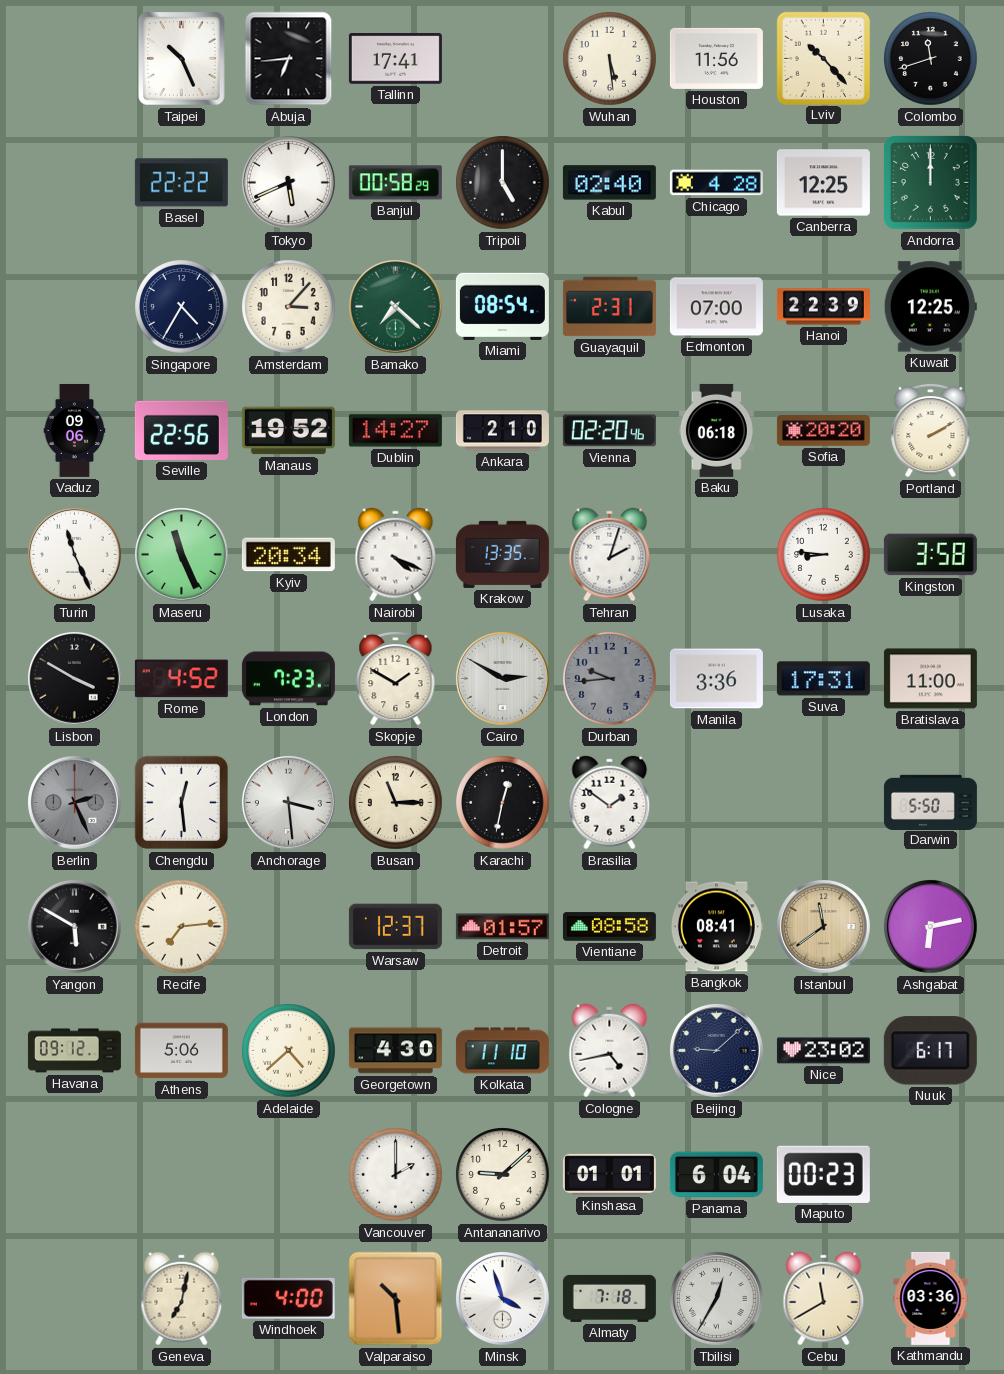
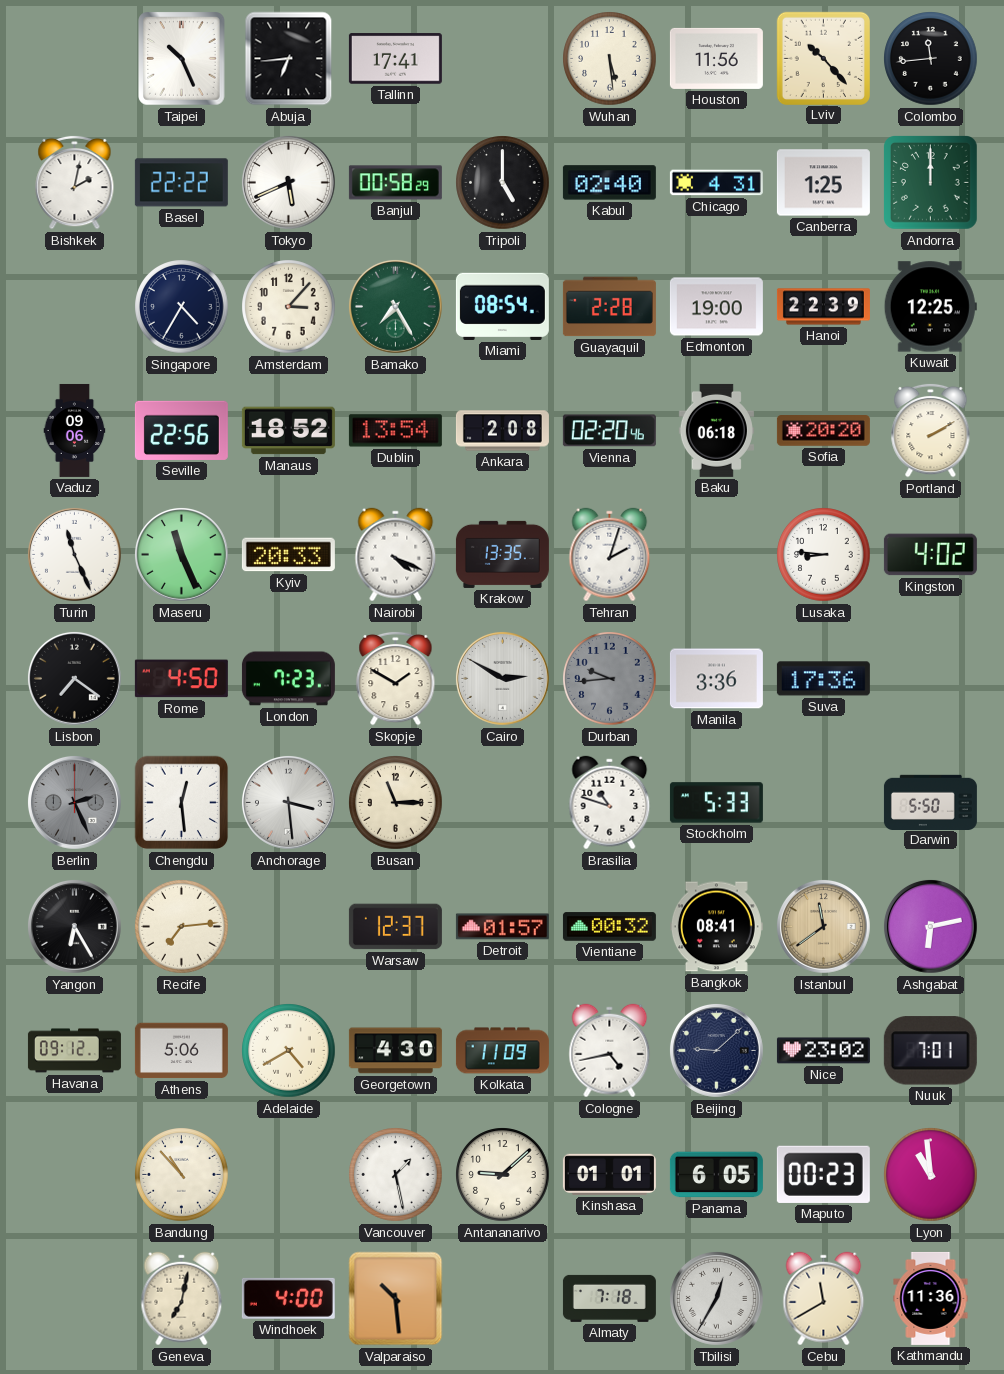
Colombo: 11:42 -> 11:44 (931, 59)
Bishkek: none -> 2:02 (75, 182)
Chicago: 4:28 -> 4:31 (716, 183)
Canberra: 12:25 -> 1:25 (823, 183)
Bamako: 7:22 -> 7:25 (396, 307)
Guayaquil: 2:31 -> 2:28 (609, 307)
Edmonton: 07:00 -> 19:00 (716, 307)
Manaus: 19:52 -> 18:52 (288, 431)
Dublin: 14:27 -> 13:54 (395, 431)
Ankara: 2:10 -> 2:08 (502, 431)
Kyiv: 20:34 -> 20:33 (288, 555)
Kingston: 3:58 -> 4:02 (930, 555)
Lisbon: 3:50 -> 7:21 (75, 679)
Rome: 4:52 -> 4:50 (181, 679)
Suva: 17:31 -> 17:36 (823, 679)
Bratislava: 11:00 -> none (930, 679)
Karachi: 12:32 -> none (503, 803)
Brasilia: 1:51 -> 10:48 (610, 803)
Stockholm: none -> 5:33 (716, 803)
Yangon: 5:50 -> 6:25 (75, 927)
Vientiane: 08:58 -> 00:32 (609, 927)
Adelaide: 4:38 -> 4:40 (289, 1051)
Kolkata: 11:10 -> 11:09 (502, 1051)
Nuuk: 6:17 -> 7:01 (930, 1051)
Bandung: none -> 10:53 (182, 1175)
Vancouver: 2:00 -> 1:28 (396, 1175)
Panama: 6:04 -> 6:05 (716, 1175)
Lyon: none -> 10:59 (931, 1175)
Minsk: 3:57 -> none (503, 1299)
Kathmandu: 03:36 -> 11:36 (931, 1298)
